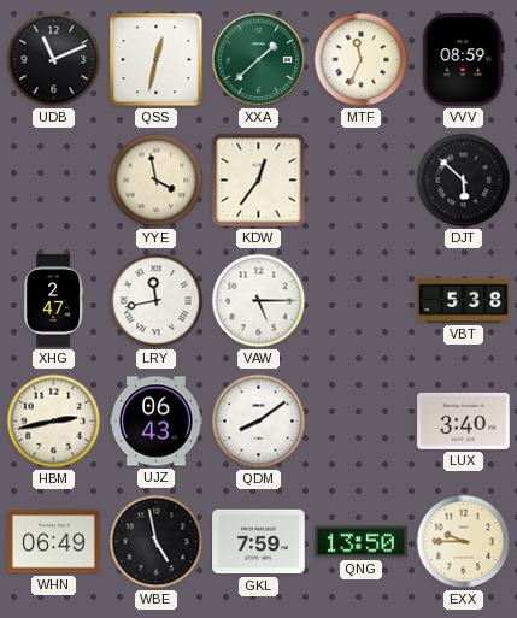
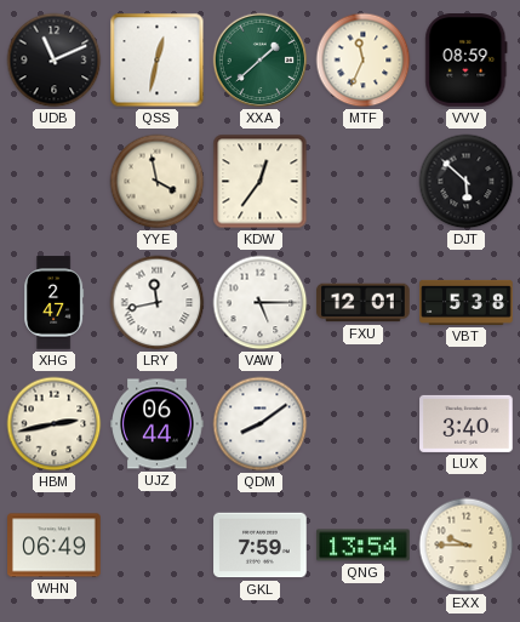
FXU: none -> 12:01 (364, 303)
UJZ: 06:43 -> 06:44 (158, 424)
WBE: 4:58 -> none (157, 542)
QNG: 13:50 -> 13:54 (364, 546)
